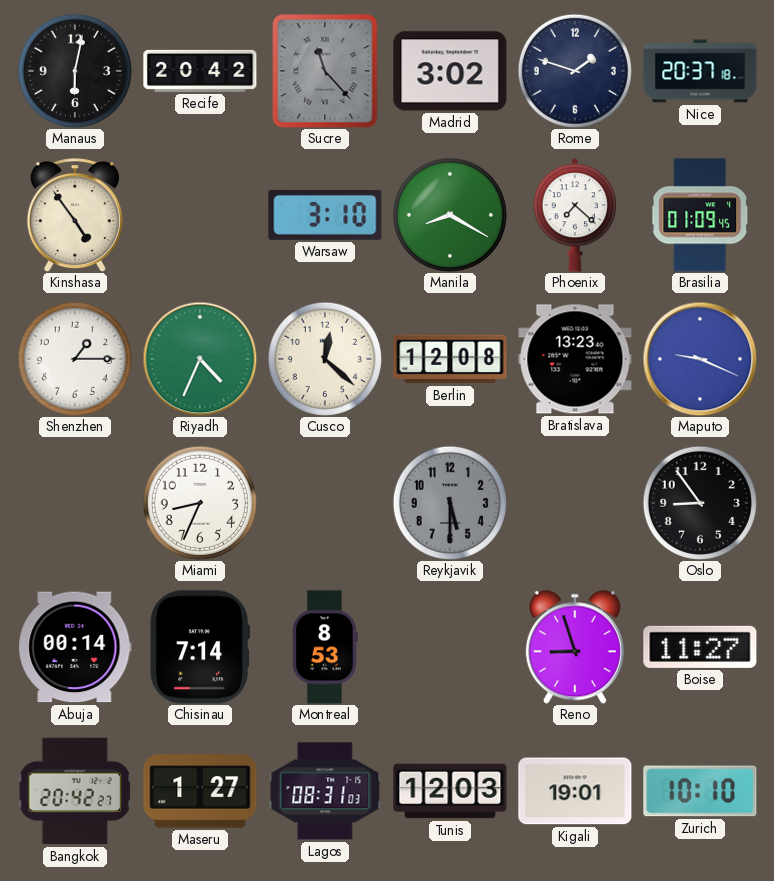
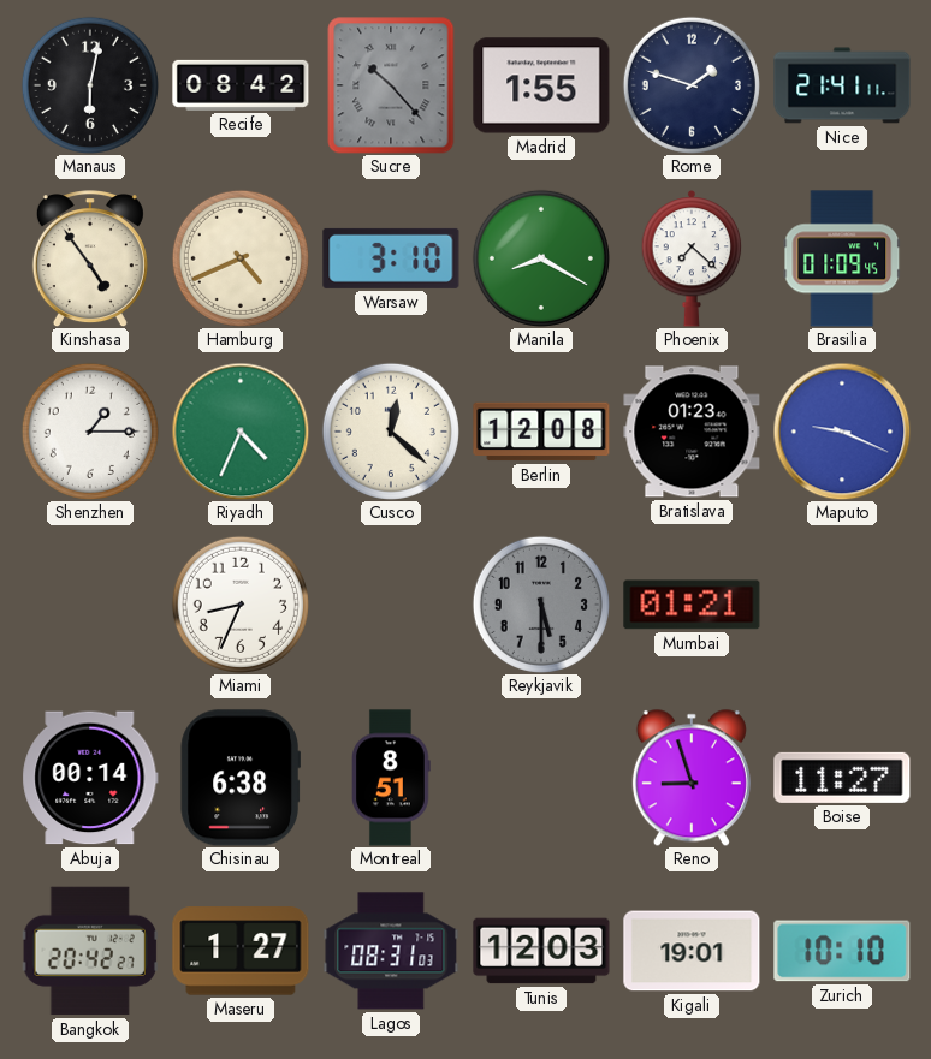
Recife: 20:42 -> 08:42 (241, 85)
Sucre: 11:23 -> 10:23 (391, 85)
Madrid: 3:02 -> 1:55 (541, 85)
Nice: 20:37 -> 21:41 (842, 85)
Hamburg: none -> 4:41 (241, 258)
Bratislava: 13:23 -> 01:23 (692, 432)
Mumbai: none -> 01:21 (692, 605)
Oslo: 8:54 -> none (700, 503)
Chisinau: 7:14 -> 6:38 (239, 778)
Montreal: 8:53 -> 8:51 (392, 778)
